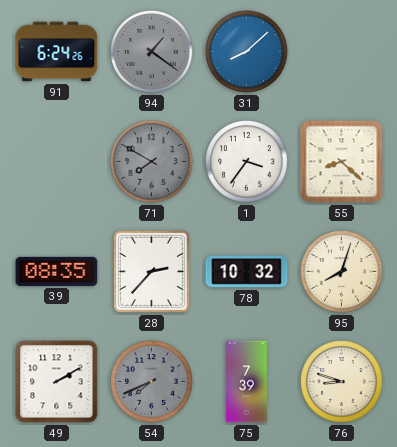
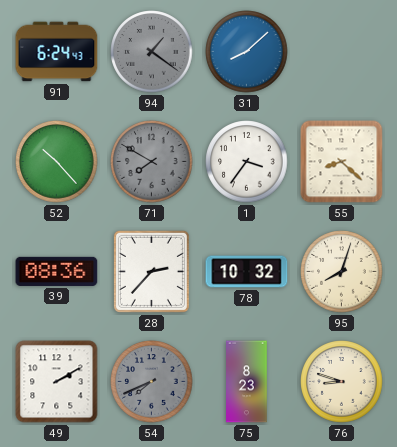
91: 6:24:26 -> 6:24:43 (57, 52)
52: none -> 10:23 (57, 162)
39: 08:35 -> 08:36 (57, 271)
75: 7:39 -> 8:23 (247, 382)
